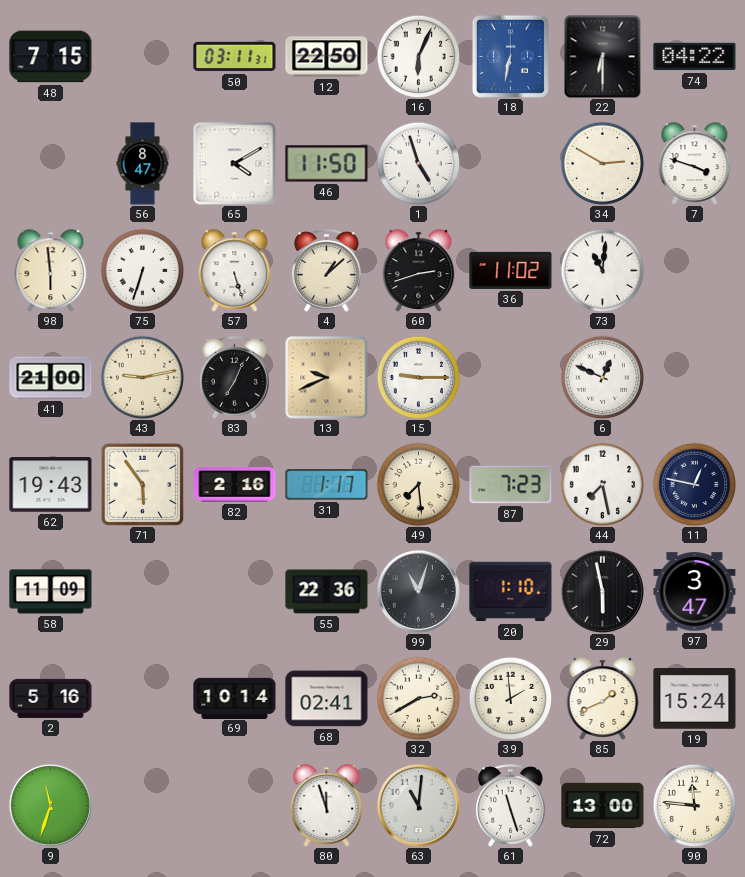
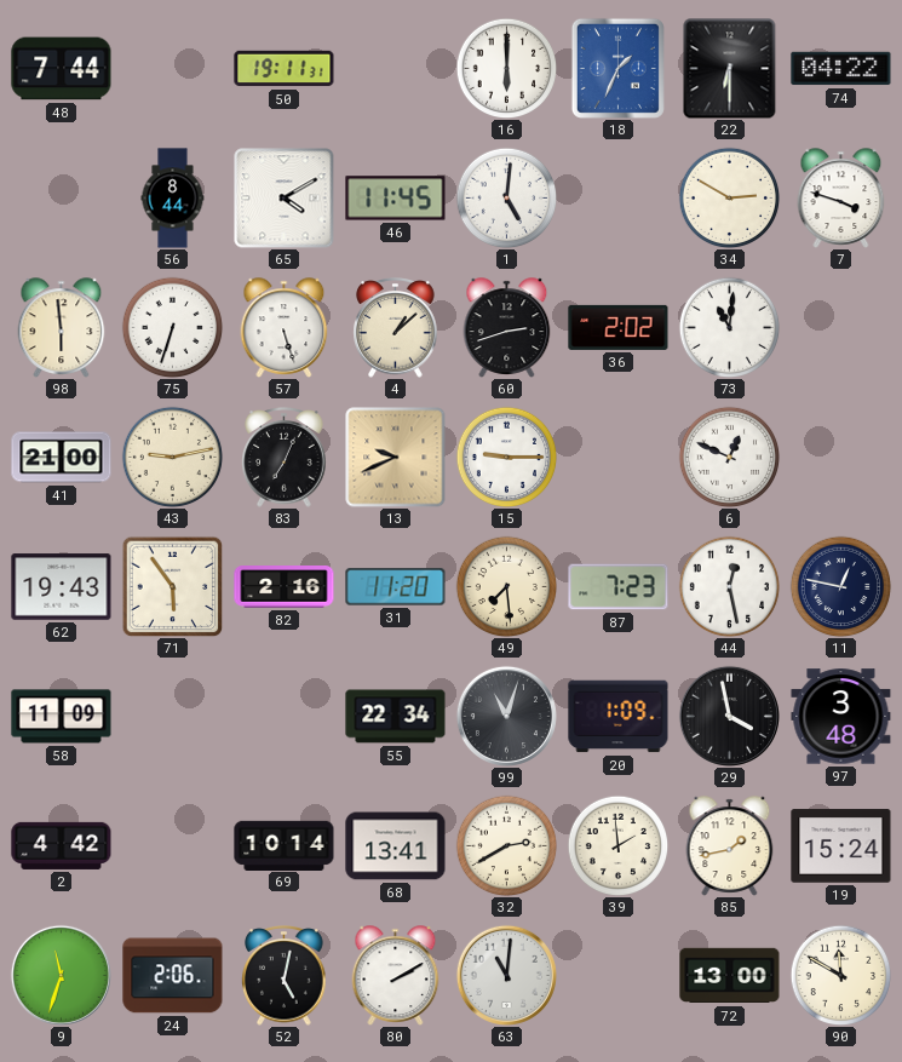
48: 7:15 -> 7:44 (62, 69)
50: 03:11 -> 19:11 (285, 69)
12: 22:50 -> none (327, 57)
16: 6:04 -> 6:00 (506, 68)
18: 6:32 -> 1:34 (617, 68)
56: 8:47 -> 8:44 (173, 199)
46: 11:50 -> 11:45 (396, 199)
1: 4:57 -> 5:01 (506, 197)
36: 11:02 -> 2:02 (619, 327)
31: 1:17 -> 11:20 (396, 587)
44: 7:28 -> 12:28 (729, 586)
55: 22:36 -> 22:34 (396, 717)
20: 1:10 -> 1:09 (619, 717)
29: 5:58 -> 3:58 (729, 716)
97: 3:47 -> 3:48 (841, 717)
2: 5:16 -> 4:42 (62, 845)
68: 02:41 -> 13:41 (396, 846)
85: 1:41 -> 1:43 (730, 846)
24: none -> 2:06 (173, 976)
52: none -> 5:02 (285, 976)
80: 11:57 -> 2:10 (396, 976)
61: 11:27 -> none (511, 806)
90: 11:46 -> 11:50 (840, 975)
